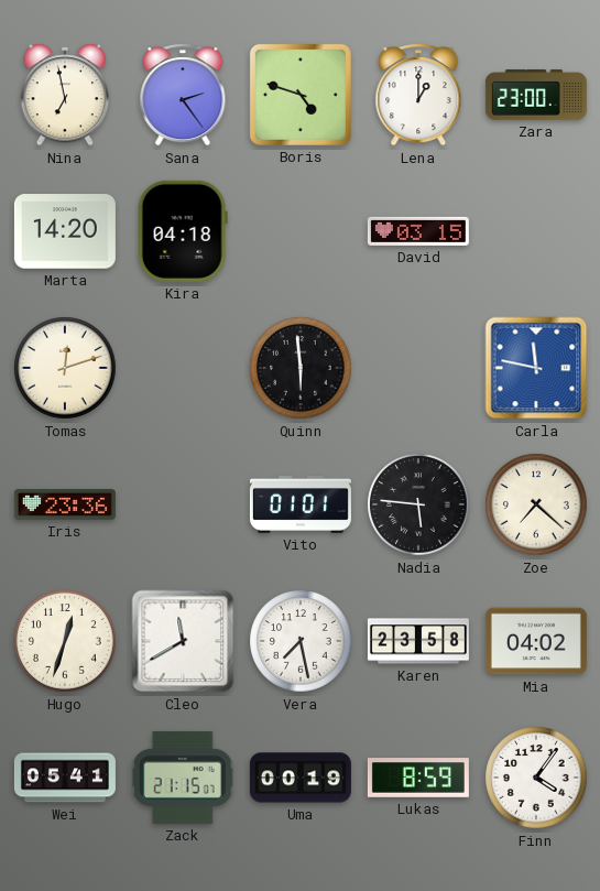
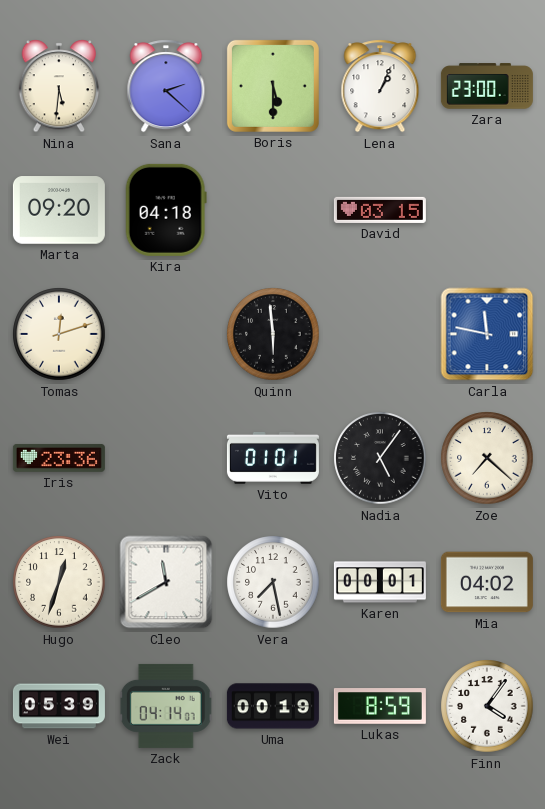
Nina: 6:58 -> 5:31 (59, 86)
Sana: 2:24 -> 2:22 (166, 86)
Boris: 4:48 -> 5:30 (273, 86)
Lena: 1:00 -> 1:04 (380, 86)
Marta: 14:20 -> 09:20 (59, 210)
Nadia: 5:46 -> 5:06 (380, 458)
Karen: 23:58 -> 00:01 (380, 582)
Wei: 05:41 -> 05:39 (59, 706)
Zack: 21:15 -> 04:14 (166, 706)
